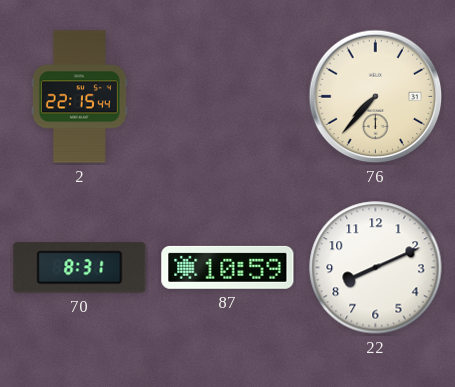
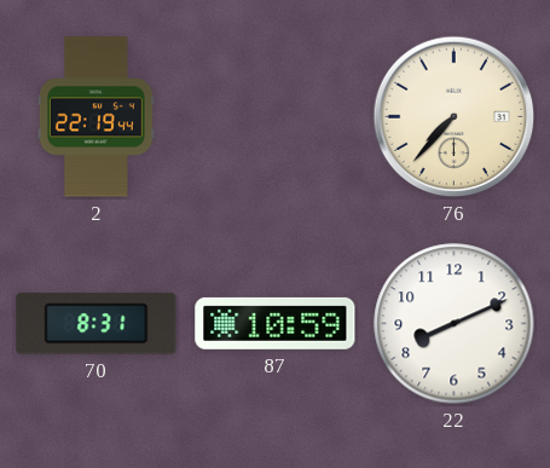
2: 22:15 -> 22:19 (95, 117)
